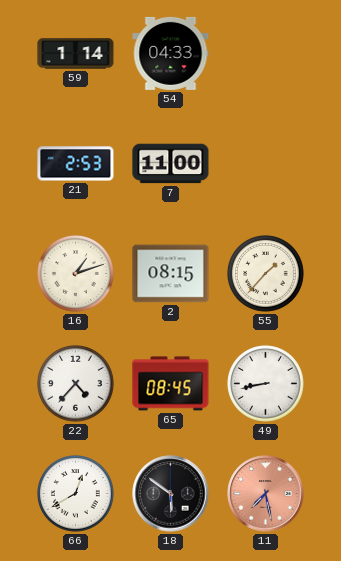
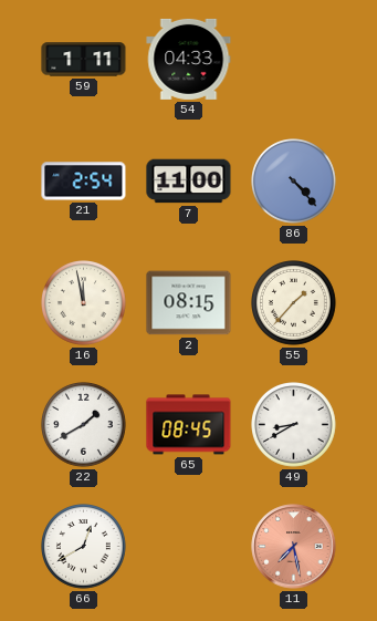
59: 1:14 -> 1:11 (84, 60)
21: 2:53 -> 2:54 (84, 182)
86: none -> 4:23 (294, 182)
16: 1:12 -> 11:58 (84, 303)
22: 4:37 -> 1:40 (84, 425)
49: 8:43 -> 8:40 (294, 425)
18: 5:51 -> none (171, 494)
